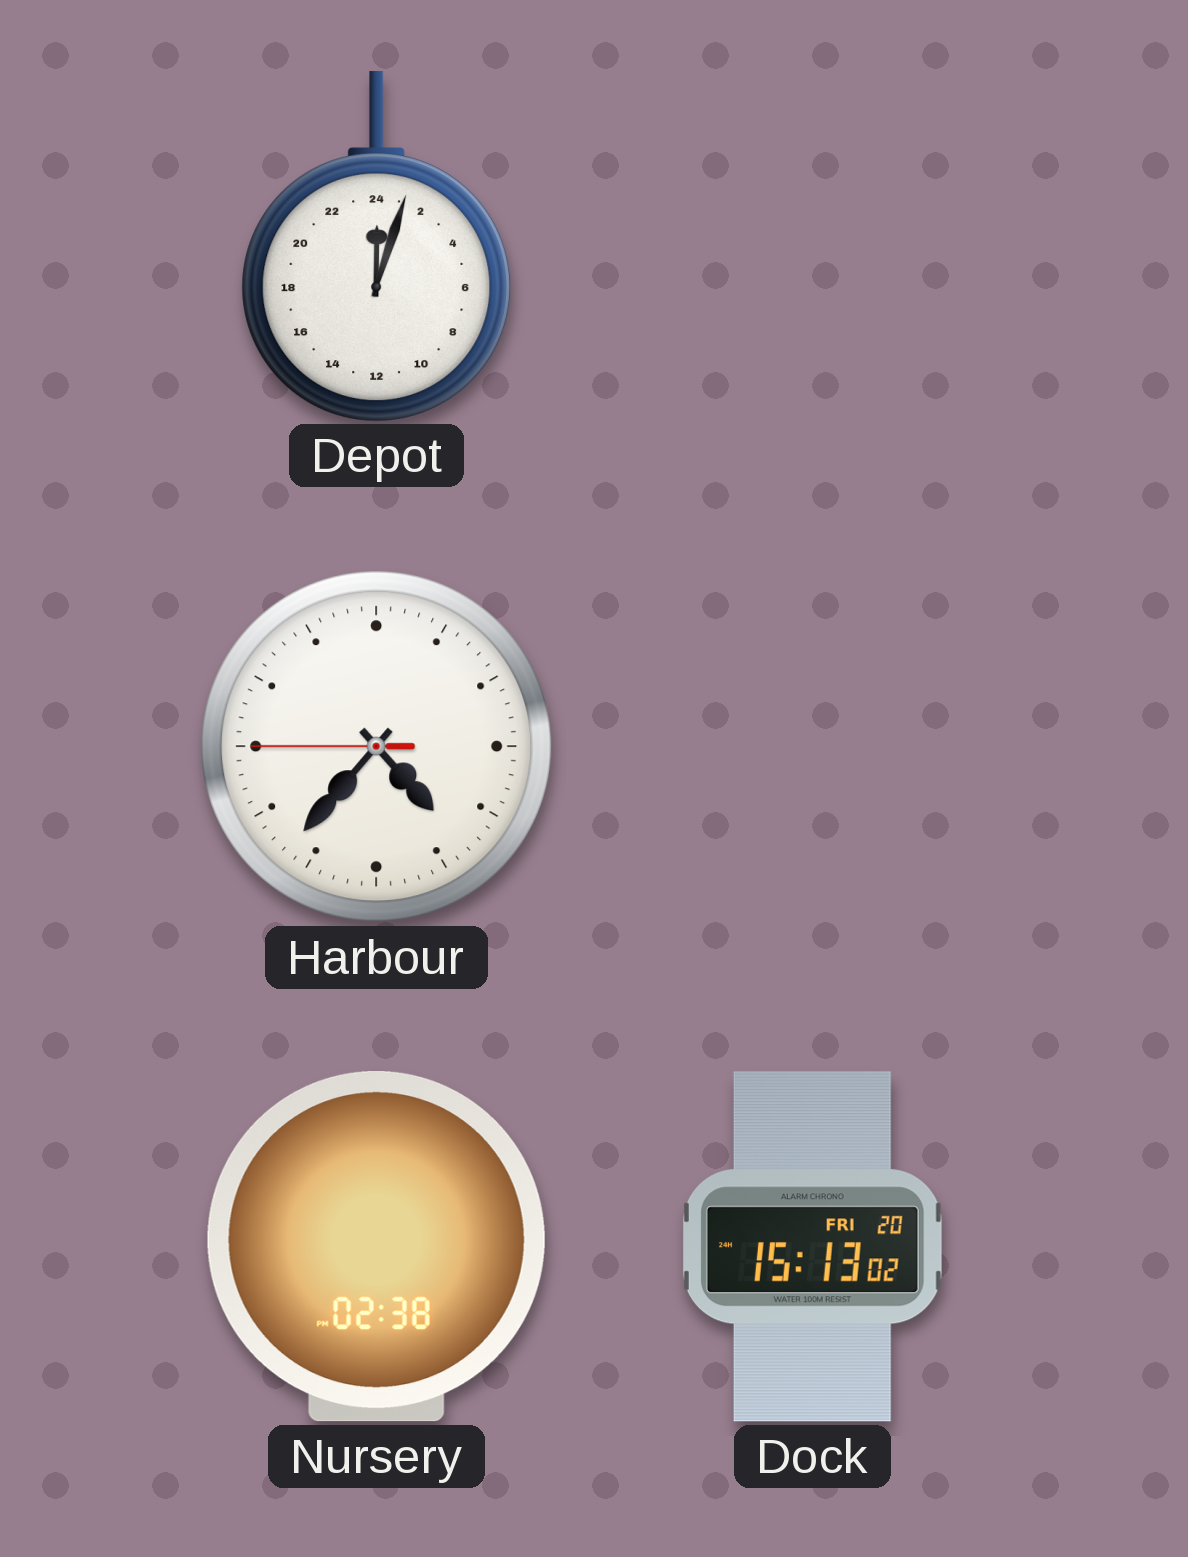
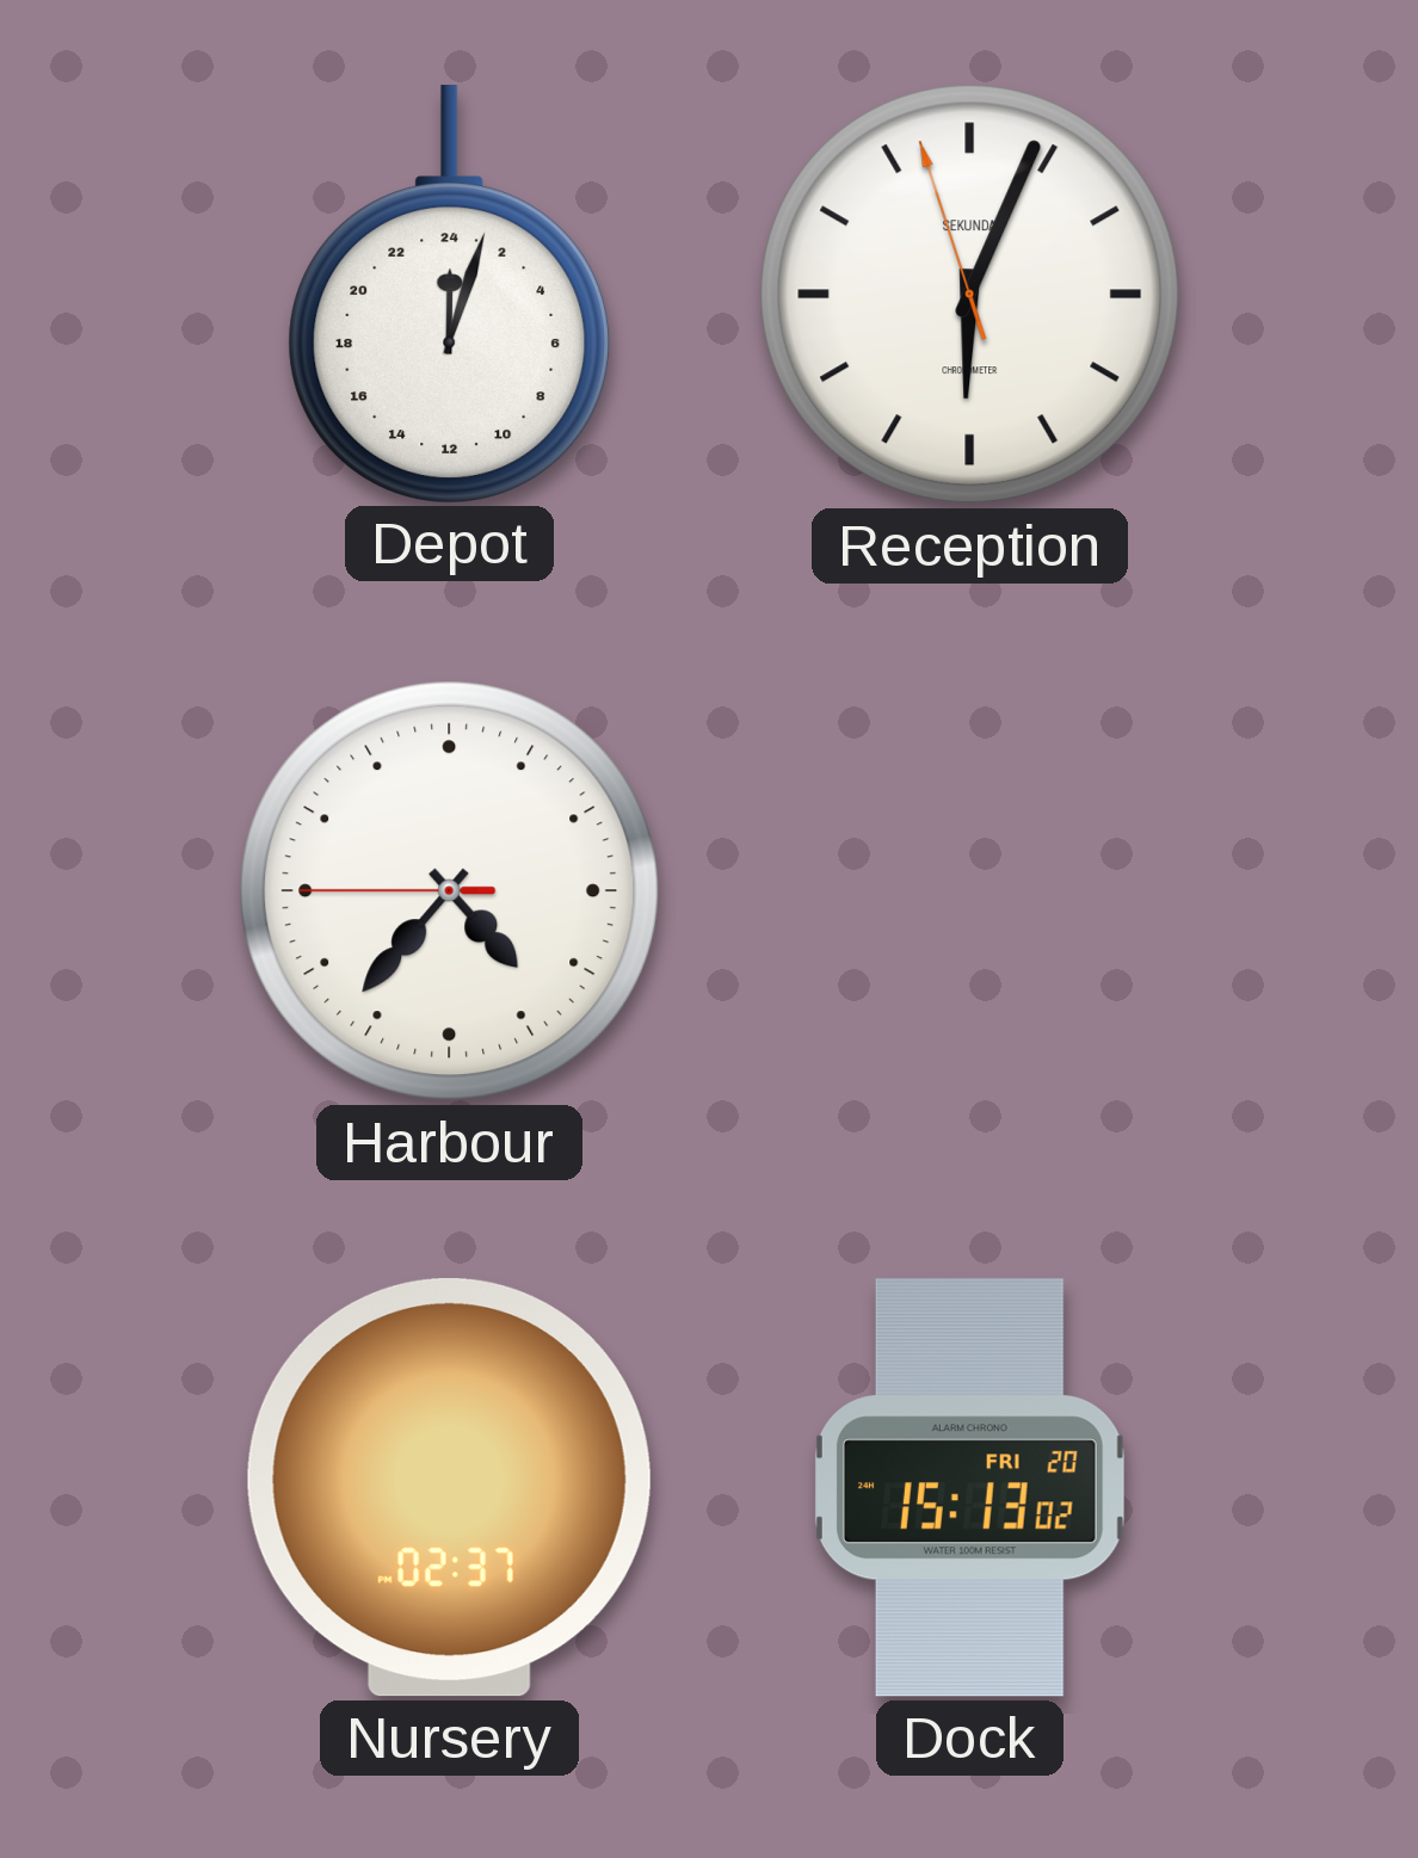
Reception: none -> 6:03 (970, 295)
Nursery: 02:38 -> 02:37 (449, 1488)
